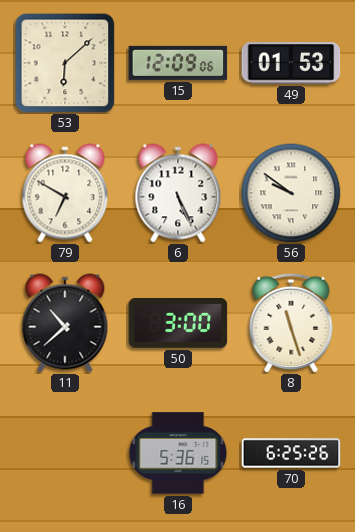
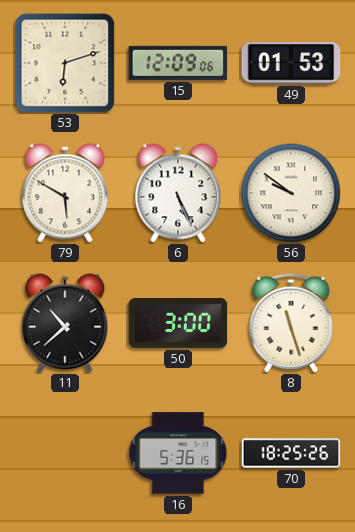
53: 6:08 -> 6:12 (65, 63)
79: 6:50 -> 5:50 (65, 193)
70: 6:25 -> 18:25 (291, 453)
